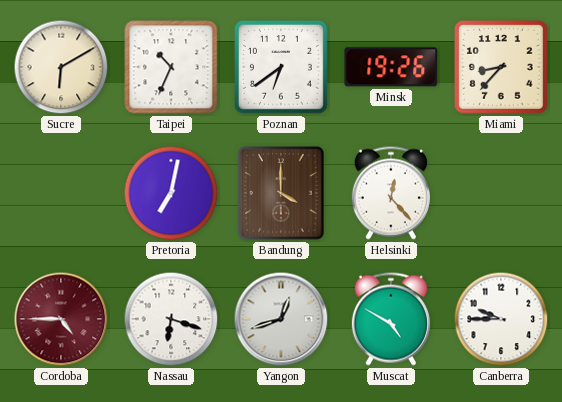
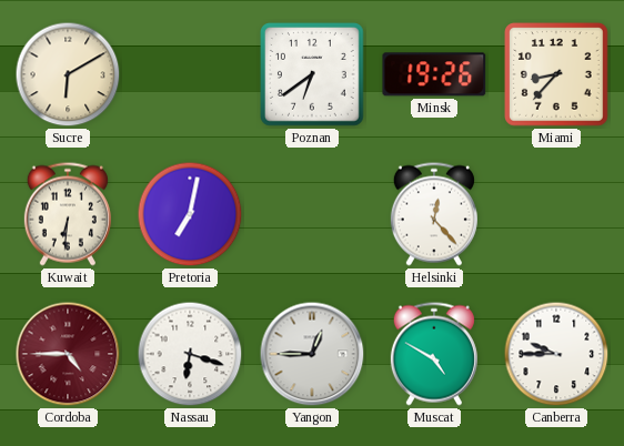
Taipei: 10:34 -> none (171, 67)
Kuwait: none -> 6:31 (68, 214)
Bandung: 4:00 -> none (281, 193)
Yangon: 12:42 -> 12:45 (312, 354)
